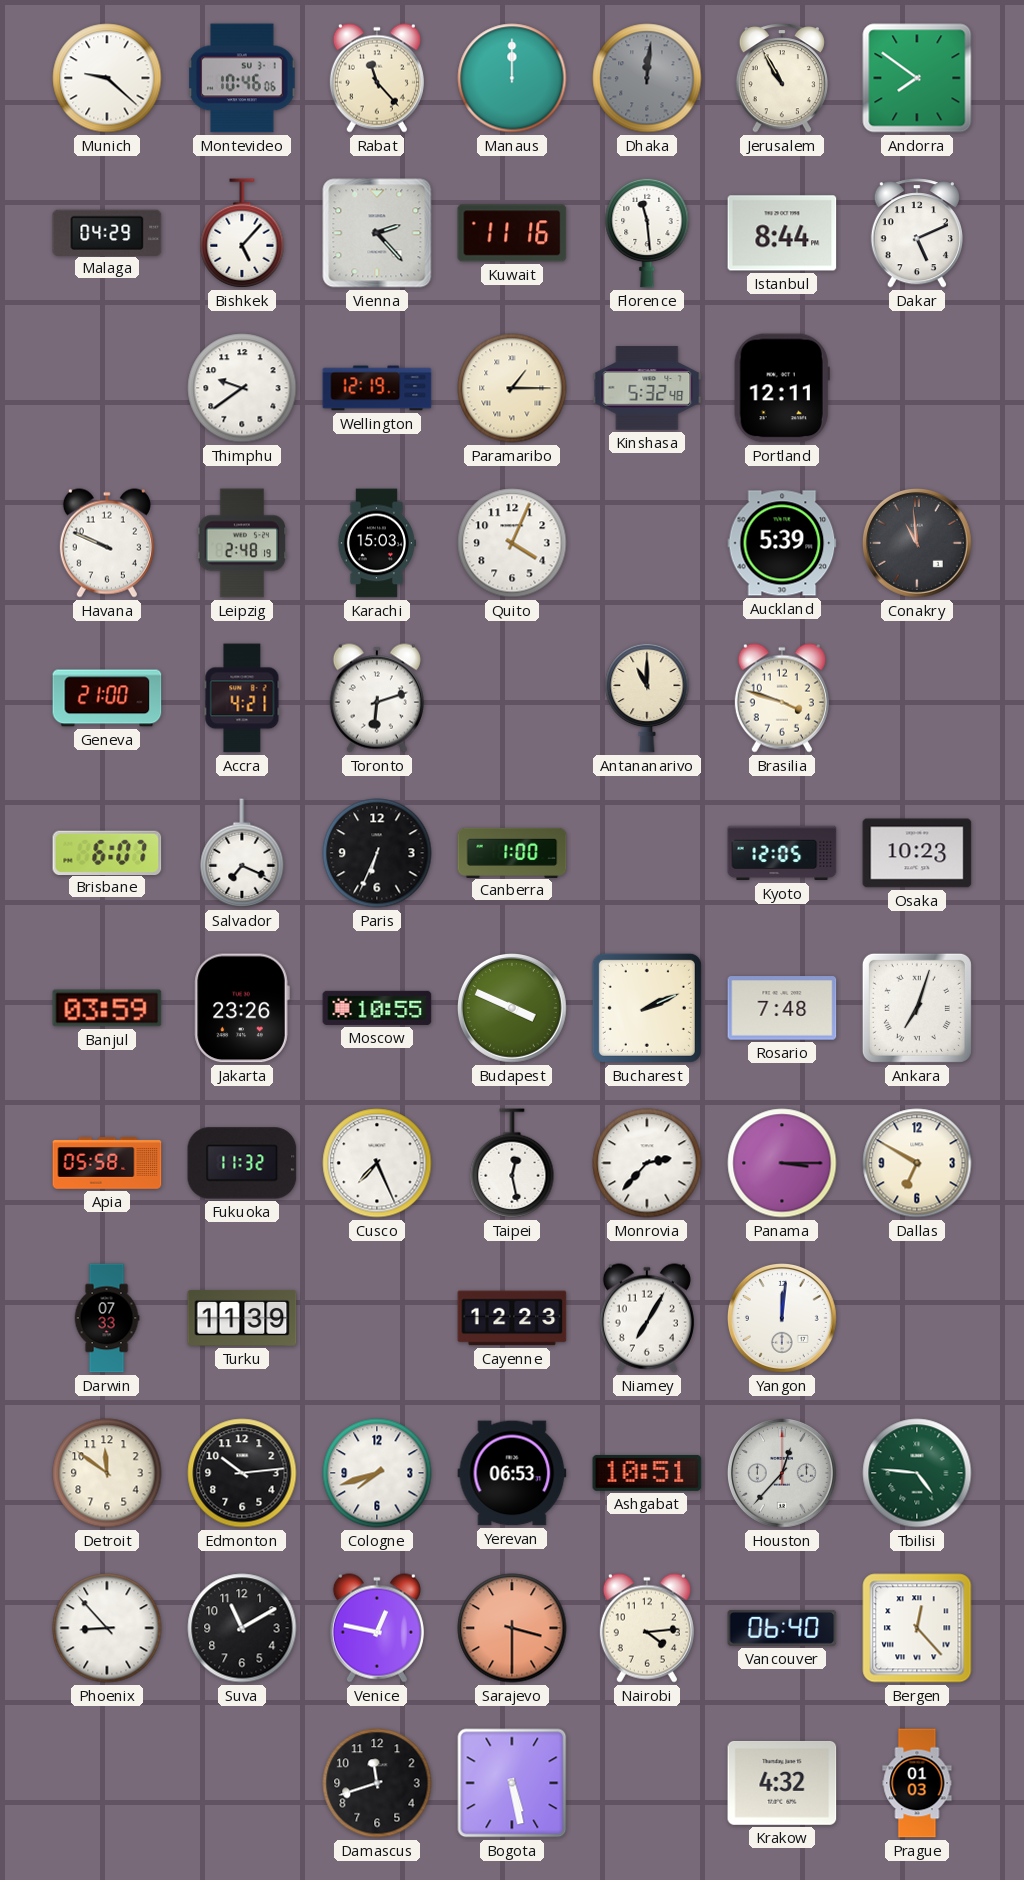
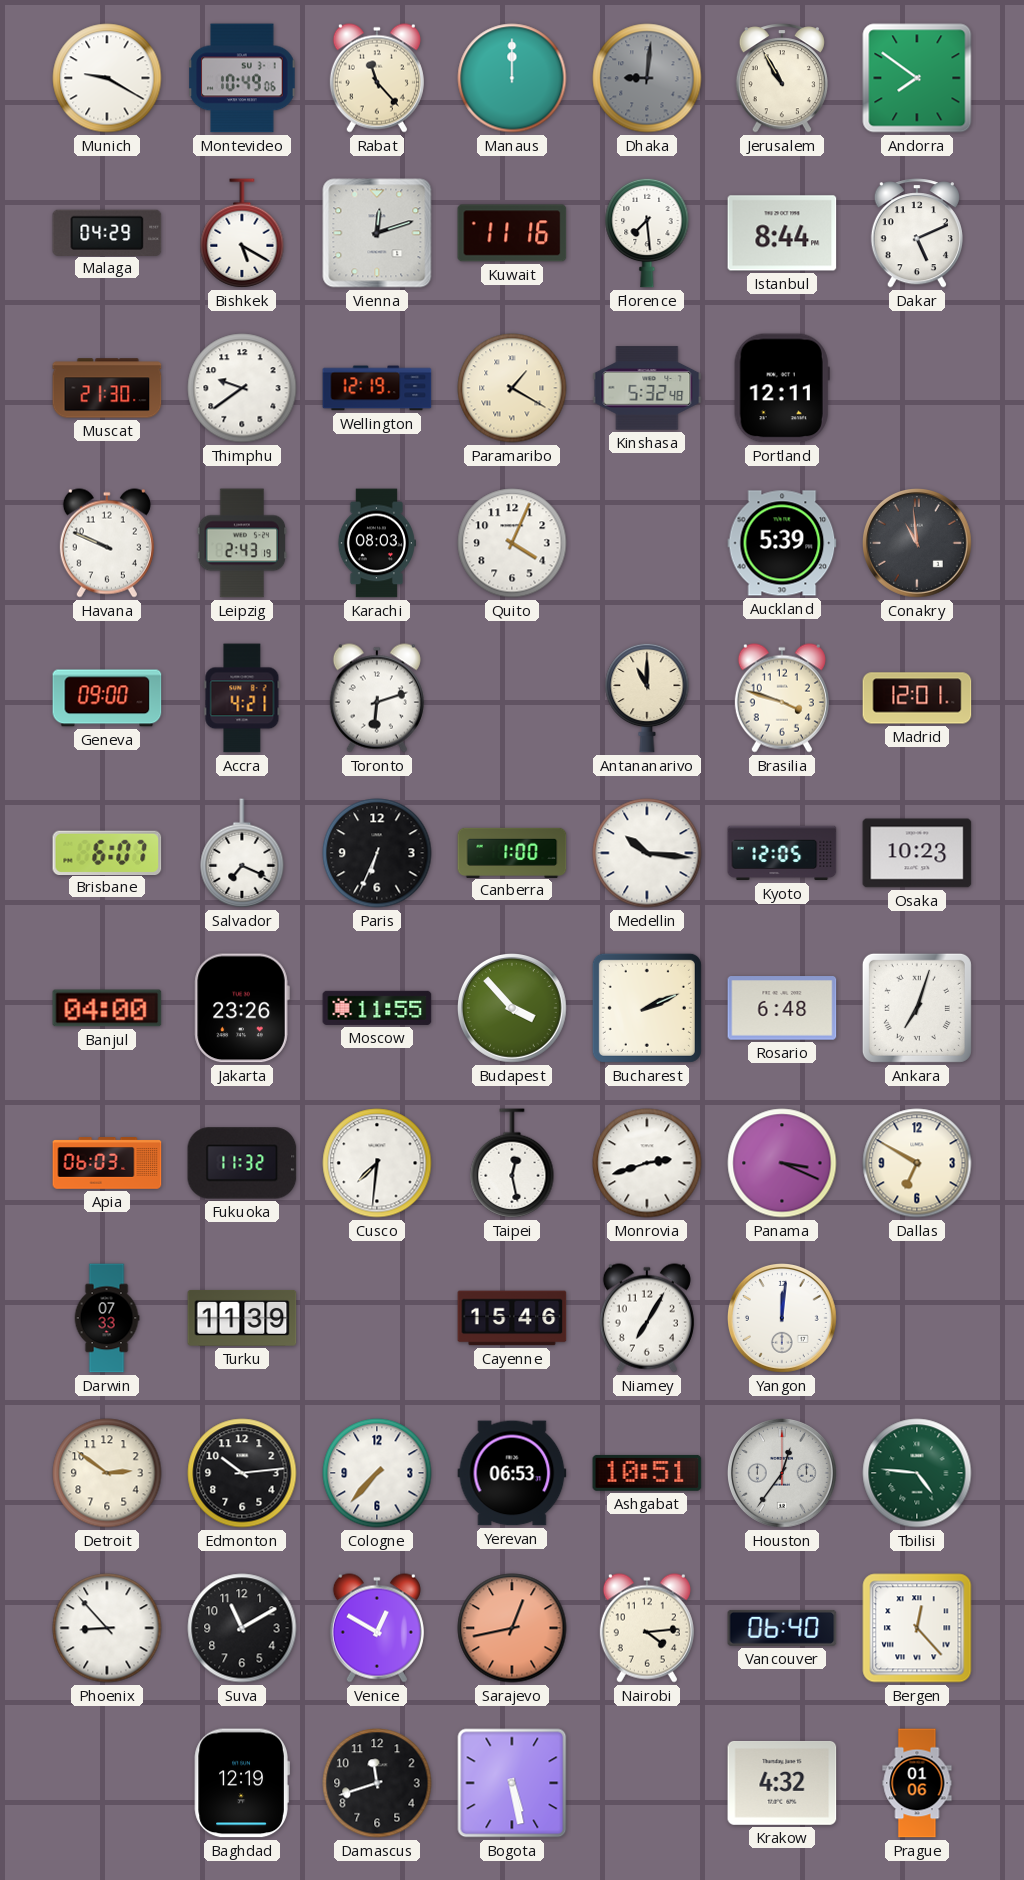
Munich: 9:22 -> 9:20 (107, 78)
Montevideo: 10:46 -> 10:49 (242, 78)
Dhaka: 12:01 -> 9:01 (647, 78)
Bishkek: 5:07 -> 5:20 (242, 233)
Vienna: 2:23 -> 12:12 (377, 233)
Florence: 11:29 -> 7:29 (647, 233)
Muscat: none -> 21:30 (107, 388)
Paramaribo: 1:15 -> 1:20 (512, 388)
Leipzig: 2:48 -> 2:43 (242, 543)
Karachi: 15:03 -> 08:03 (376, 543)
Geneva: 21:00 -> 09:00 (107, 698)
Madrid: none -> 12:01 (917, 698)
Medellin: none -> 10:16 (647, 853)
Banjul: 03:59 -> 04:00 (107, 1008)
Moscow: 10:55 -> 11:55 (377, 1008)
Budapest: 3:49 -> 3:53 (513, 1009)
Rosario: 7:48 -> 6:48 (782, 1008)
Apia: 05:58 -> 06:03 (107, 1163)
Cusco: 7:26 -> 7:31 (377, 1163)
Monrovia: 2:37 -> 2:42 (647, 1163)
Panama: 3:15 -> 3:19 (782, 1163)
Cayenne: 12:23 -> 15:46 (512, 1318)
Detroit: 11:51 -> 2:51 (107, 1473)
Cologne: 7:42 -> 7:37 (377, 1473)
Houston: 12:37 -> 12:36 (783, 1474)
Venice: 12:47 -> 12:50 (377, 1628)
Sarajevo: 3:30 -> 12:43 (512, 1628)
Baghdad: none -> 12:19 (242, 1783)
Prague: 01:03 -> 01:06 (917, 1783)
